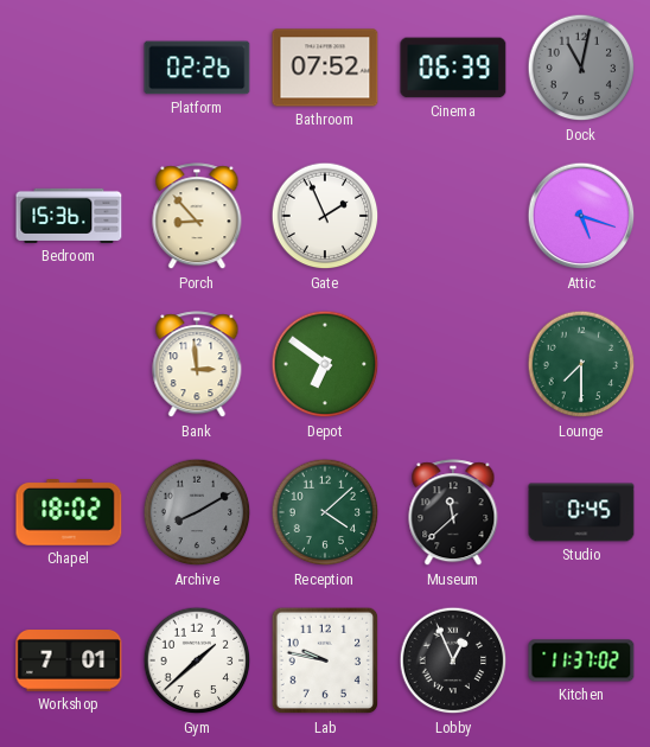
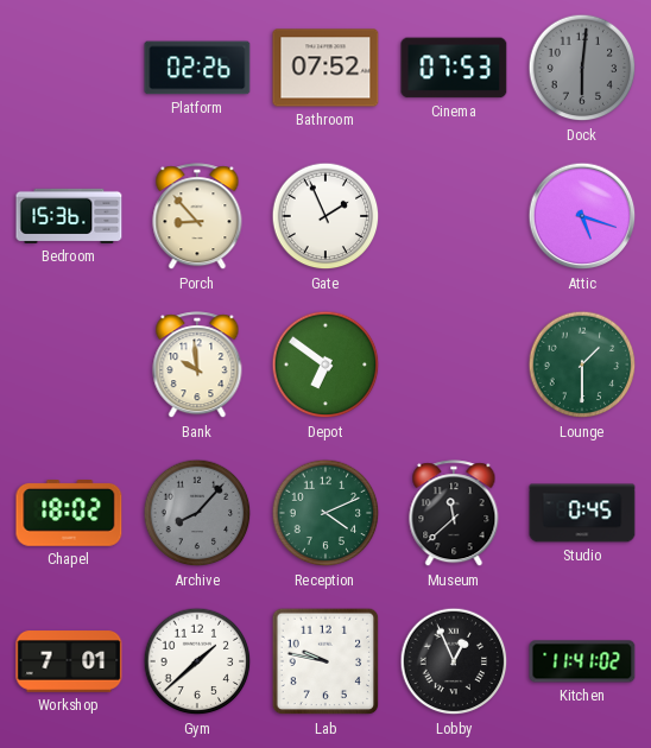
Cinema: 06:39 -> 07:53 (454, 68)
Dock: 11:02 -> 6:01 (582, 68)
Bank: 2:59 -> 9:59 (197, 366)
Lounge: 7:30 -> 1:30 (582, 365)
Archive: 8:10 -> 8:07 (197, 513)
Reception: 4:08 -> 4:11 (325, 513)
Kitchen: 11:37 -> 11:41 (582, 661)
